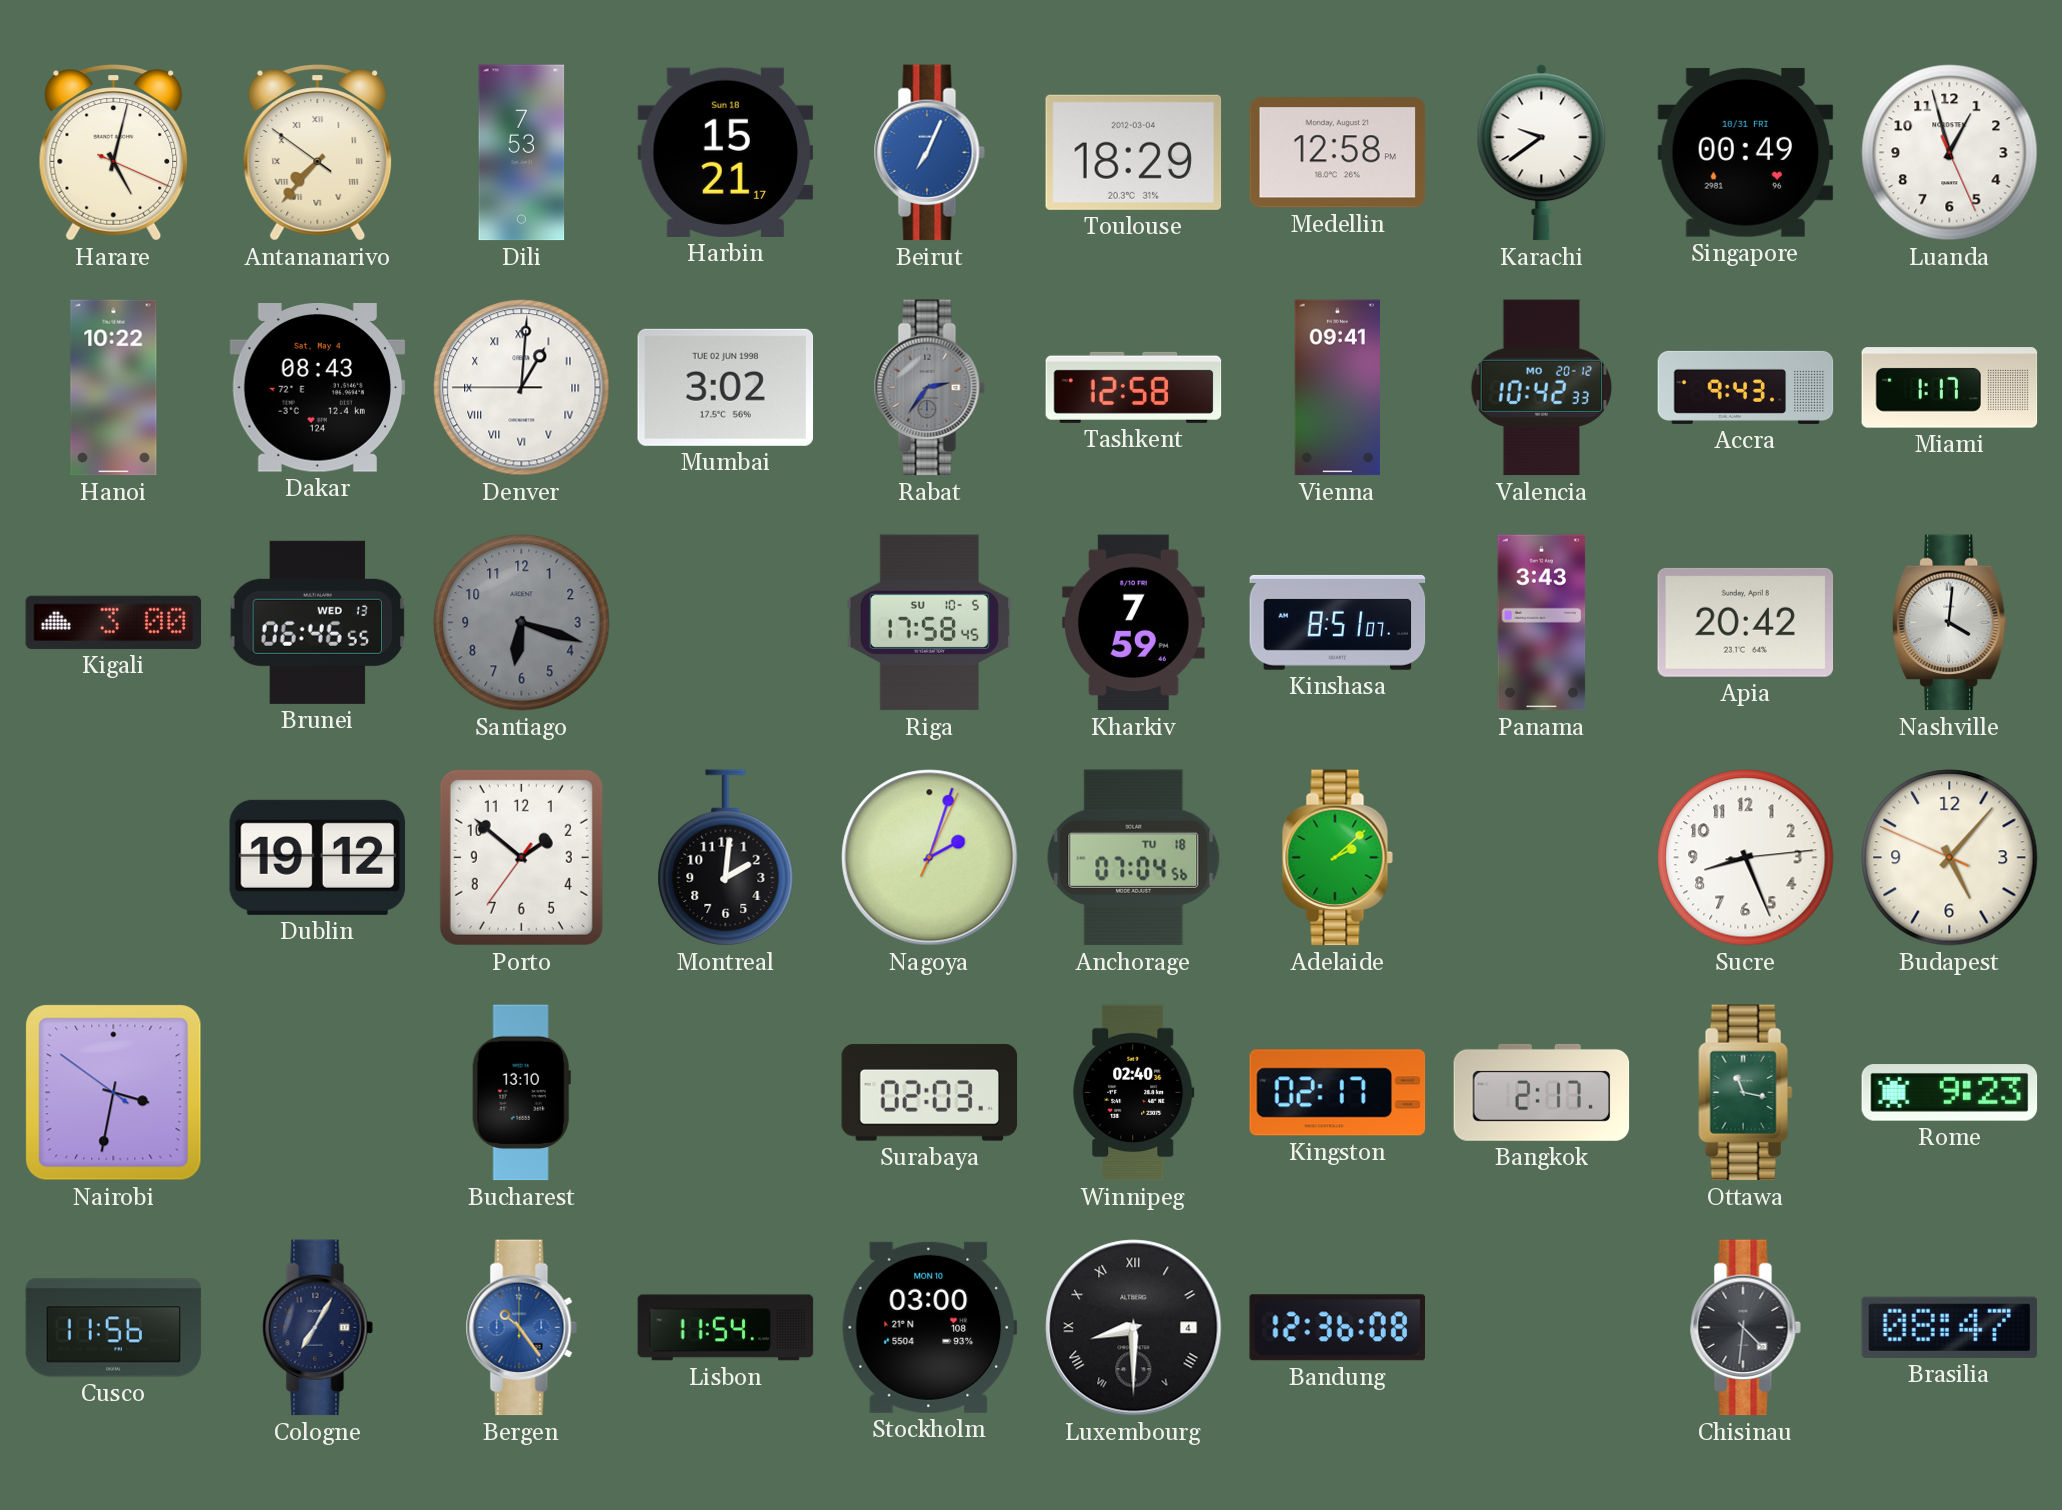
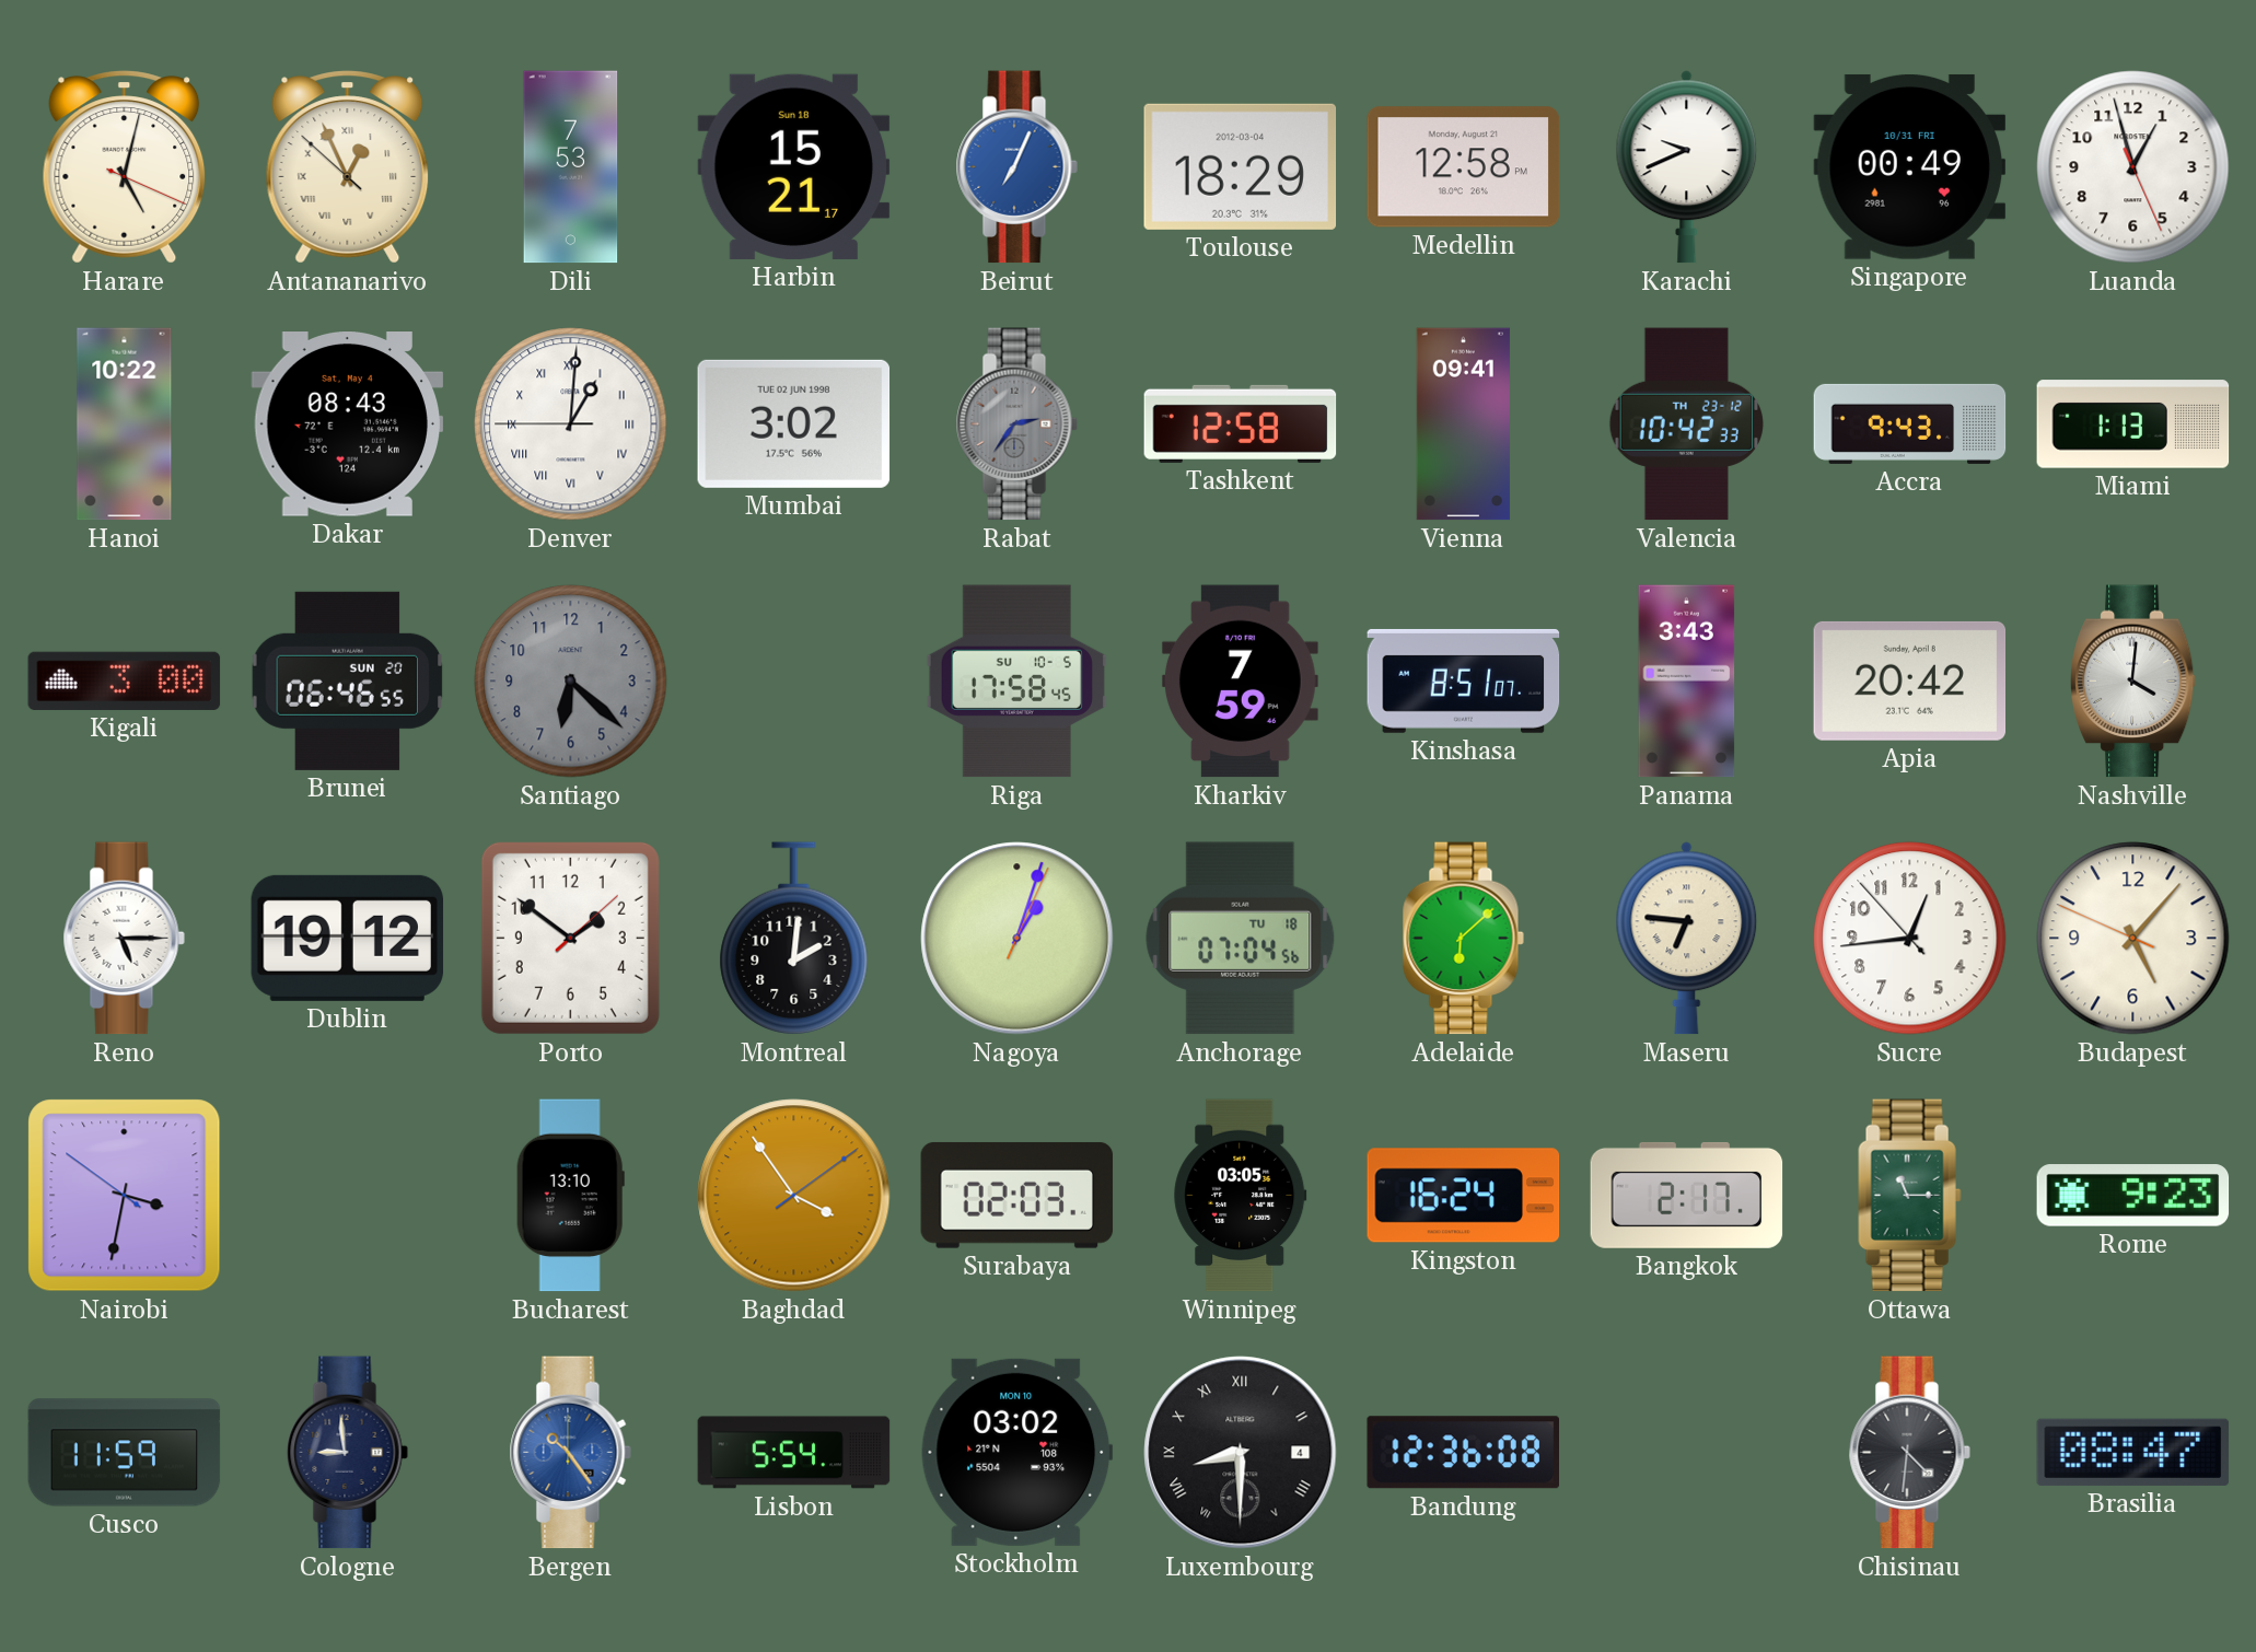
Antananarivo: 7:36 -> 12:55 (348, 167)
Karachi: 9:39 -> 9:41 (1687, 167)
Valencia date: MO 20-12 -> TH 23-12 (1686, 424)
Miami: 1:17 -> 1:13 (2133, 424)
Brunei date: WED 13 -> SUN 20 (348, 680)
Santiago: 6:18 -> 6:22 (571, 682)
Reno: none -> 5:15 (124, 939)
Porto: 1:51:36 -> 1:51:08 (570, 938)
Nagoya: 2:03 -> 1:03 (1017, 939)
Adelaide: 2:08 -> 6:08 (1463, 939)
Maseru: none -> 6:46 (1687, 939)
Sucre: 8:26 -> 12:43 (1910, 939)
Baghdad: none -> 3:54 (794, 1196)
Winnipeg: 02:40 -> 03:05 (1241, 1196)
Kingston: 02:17 -> 16:24 (1464, 1196)
Ottawa: 11:17 -> 11:15 (1910, 1196)
Cusco: 11:56 -> 11:59 (125, 1453)
Cologne: 7:05 -> 8:59 (347, 1453)
Lisbon: 11:54 -> 5:54 (794, 1453)
Stockholm: 03:00 -> 03:02 (1017, 1452)
